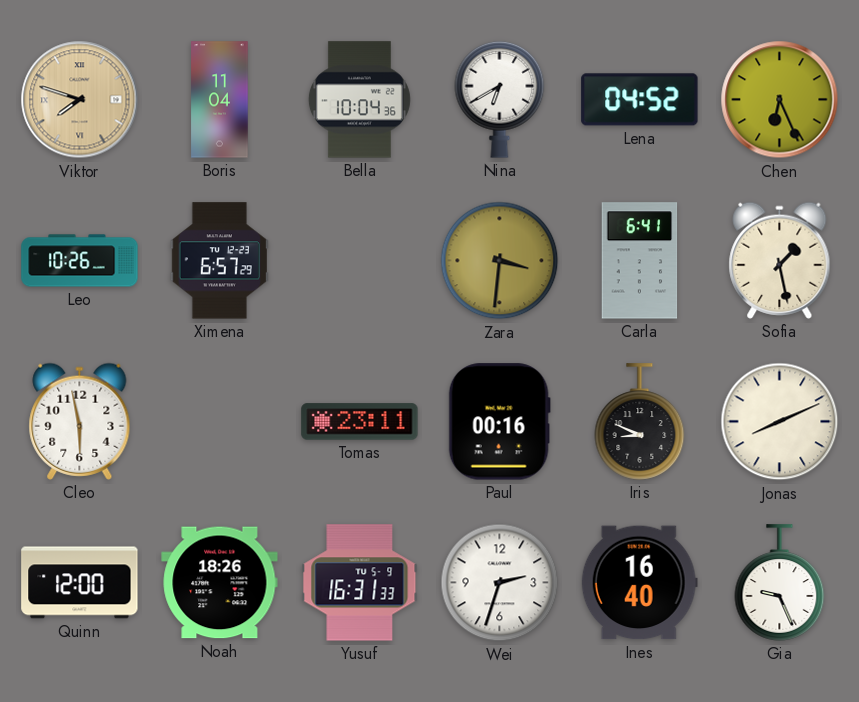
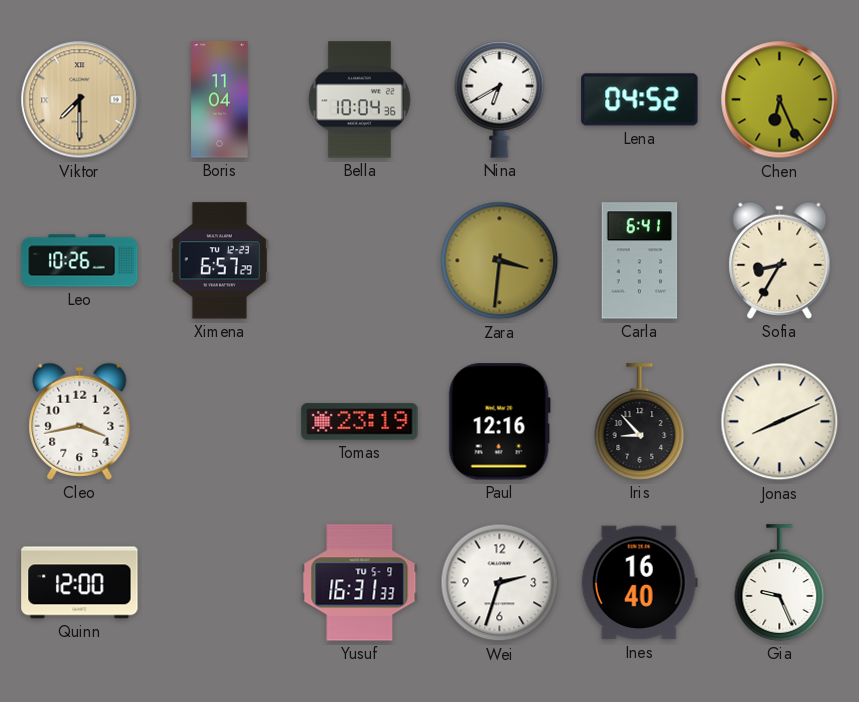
Viktor: 7:48 -> 7:30 (80, 100)
Sofia: 1:28 -> 8:35 (780, 260)
Cleo: 5:58 -> 3:43 (80, 421)
Tomas: 23:11 -> 23:19 (360, 422)
Paul: 00:16 -> 12:16 (499, 422)
Iris: 8:49 -> 8:53 (640, 422)
Noah: 18:26 -> none (220, 583)
